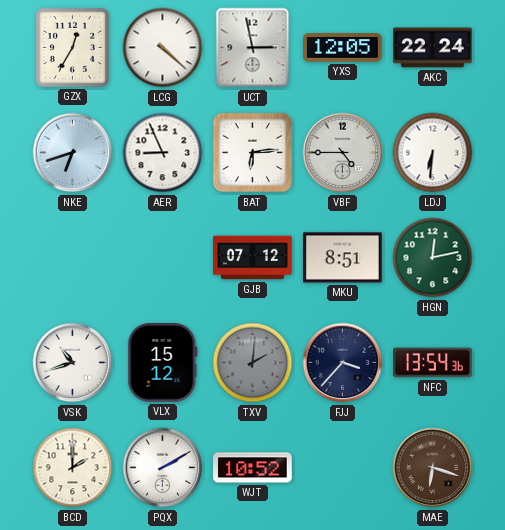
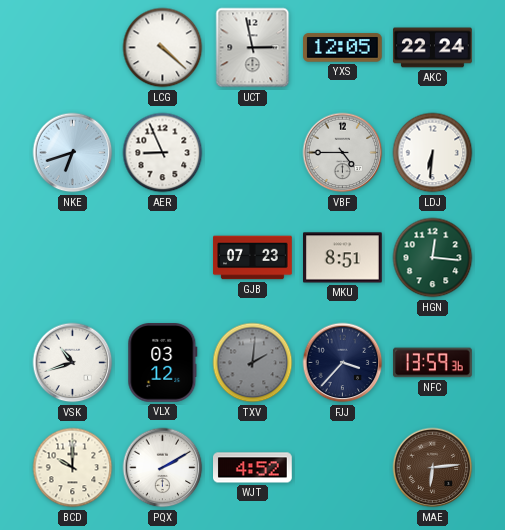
GZX: 12:35 -> none (72, 47)
BAT: 6:14 -> none (253, 153)
GJB: 07:12 -> 07:23 (253, 258)
HGN: 12:13 -> 12:16 (433, 258)
VLX: 15:12 -> 03:12 (163, 363)
NFC: 13:54 -> 13:59 (433, 363)
BCD: 2:00 -> 10:00 (73, 468)
WJT: 10:52 -> 4:52 (253, 468)
MAE: 6:18 -> 6:14 (433, 468)
